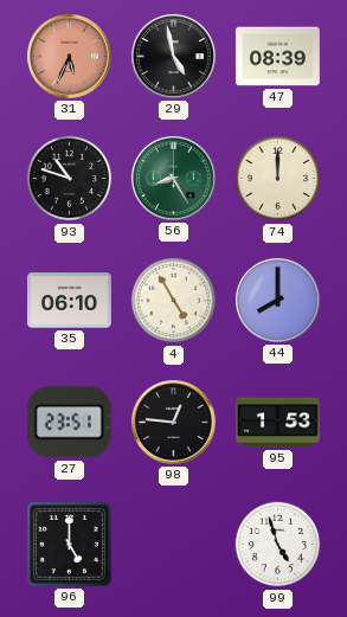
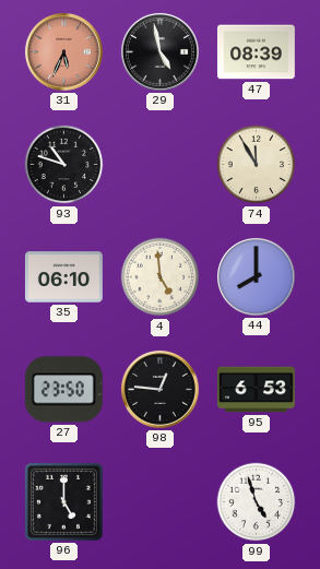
56: 8:25 -> none (173, 178)
74: 12:00 -> 11:55 (257, 165)
4: 4:55 -> 4:59 (161, 277)
27: 23:51 -> 23:50 (63, 390)
95: 1:53 -> 6:53 (257, 390)
